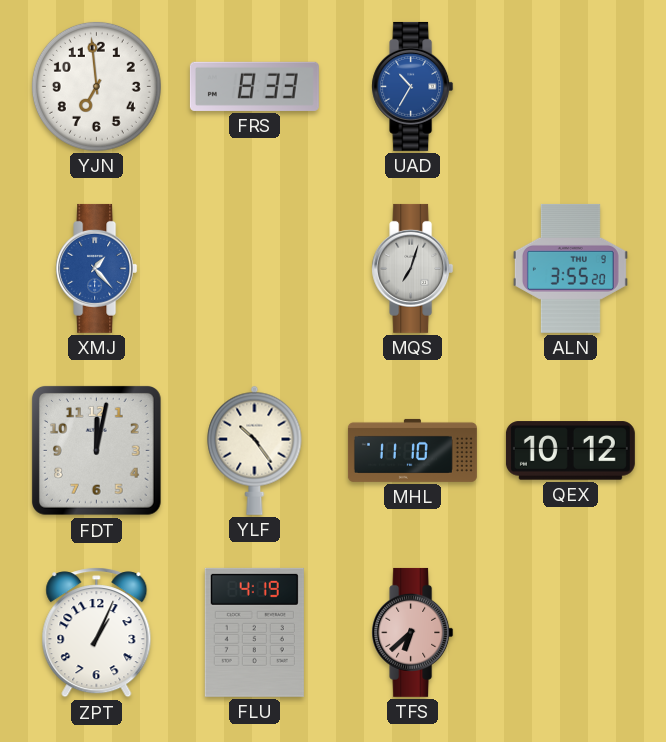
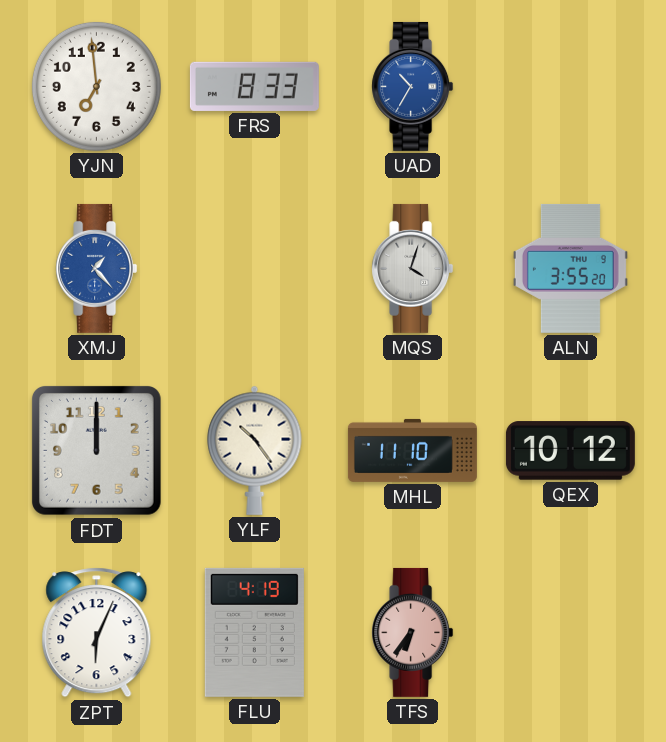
MQS: 7:03 -> 4:03 (413, 268)
FDT: 12:02 -> 12:00 (97, 451)
ZPT: 1:04 -> 6:04 (97, 633)
TFS: 6:38 -> 6:36 (413, 632)
